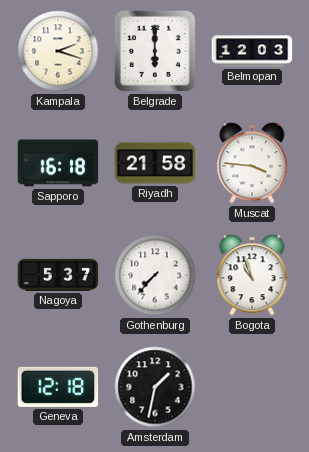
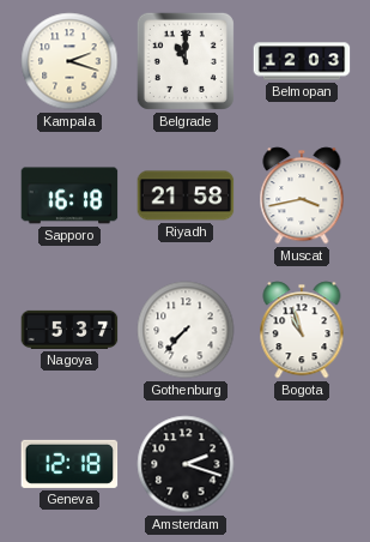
Belgrade: 6:00 -> 11:00 (186, 61)
Muscat: 3:46 -> 3:43 (302, 195)
Amsterdam: 1:32 -> 2:18 (186, 464)
